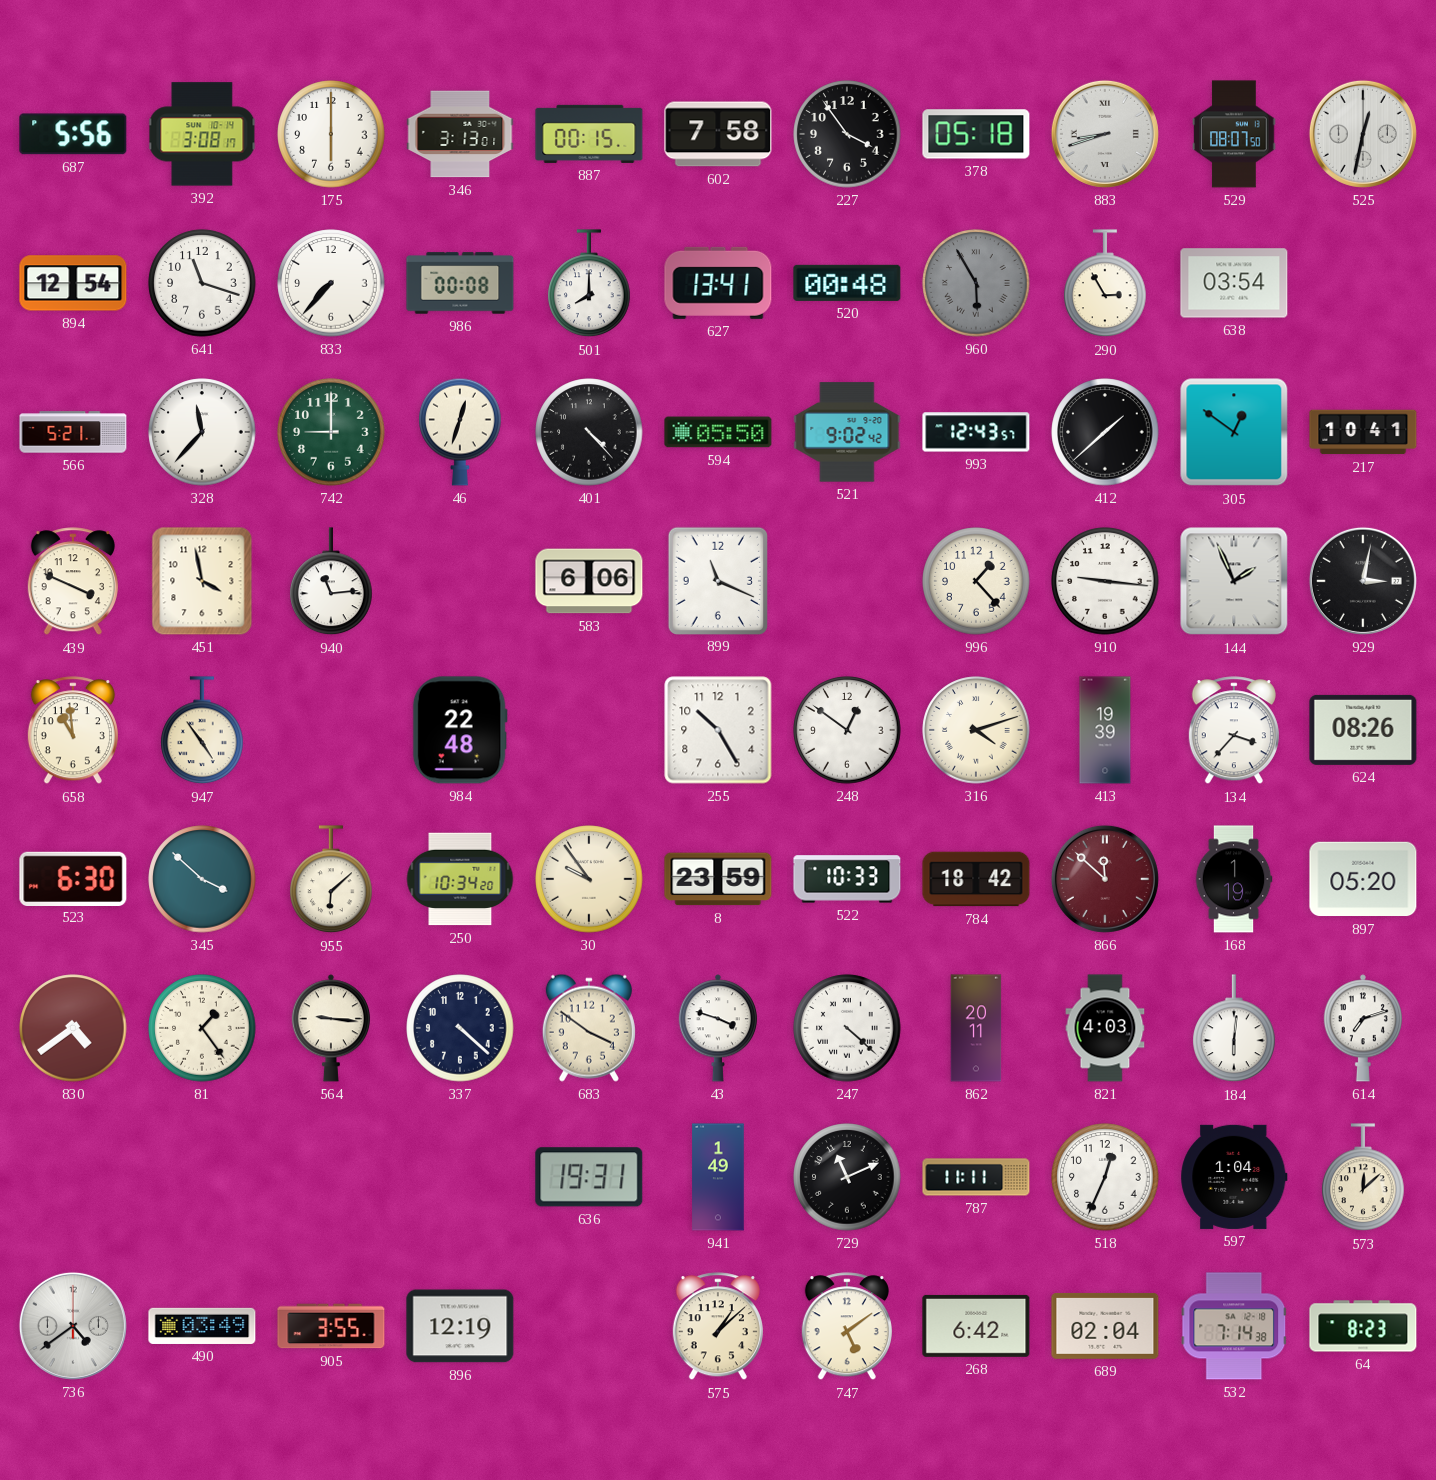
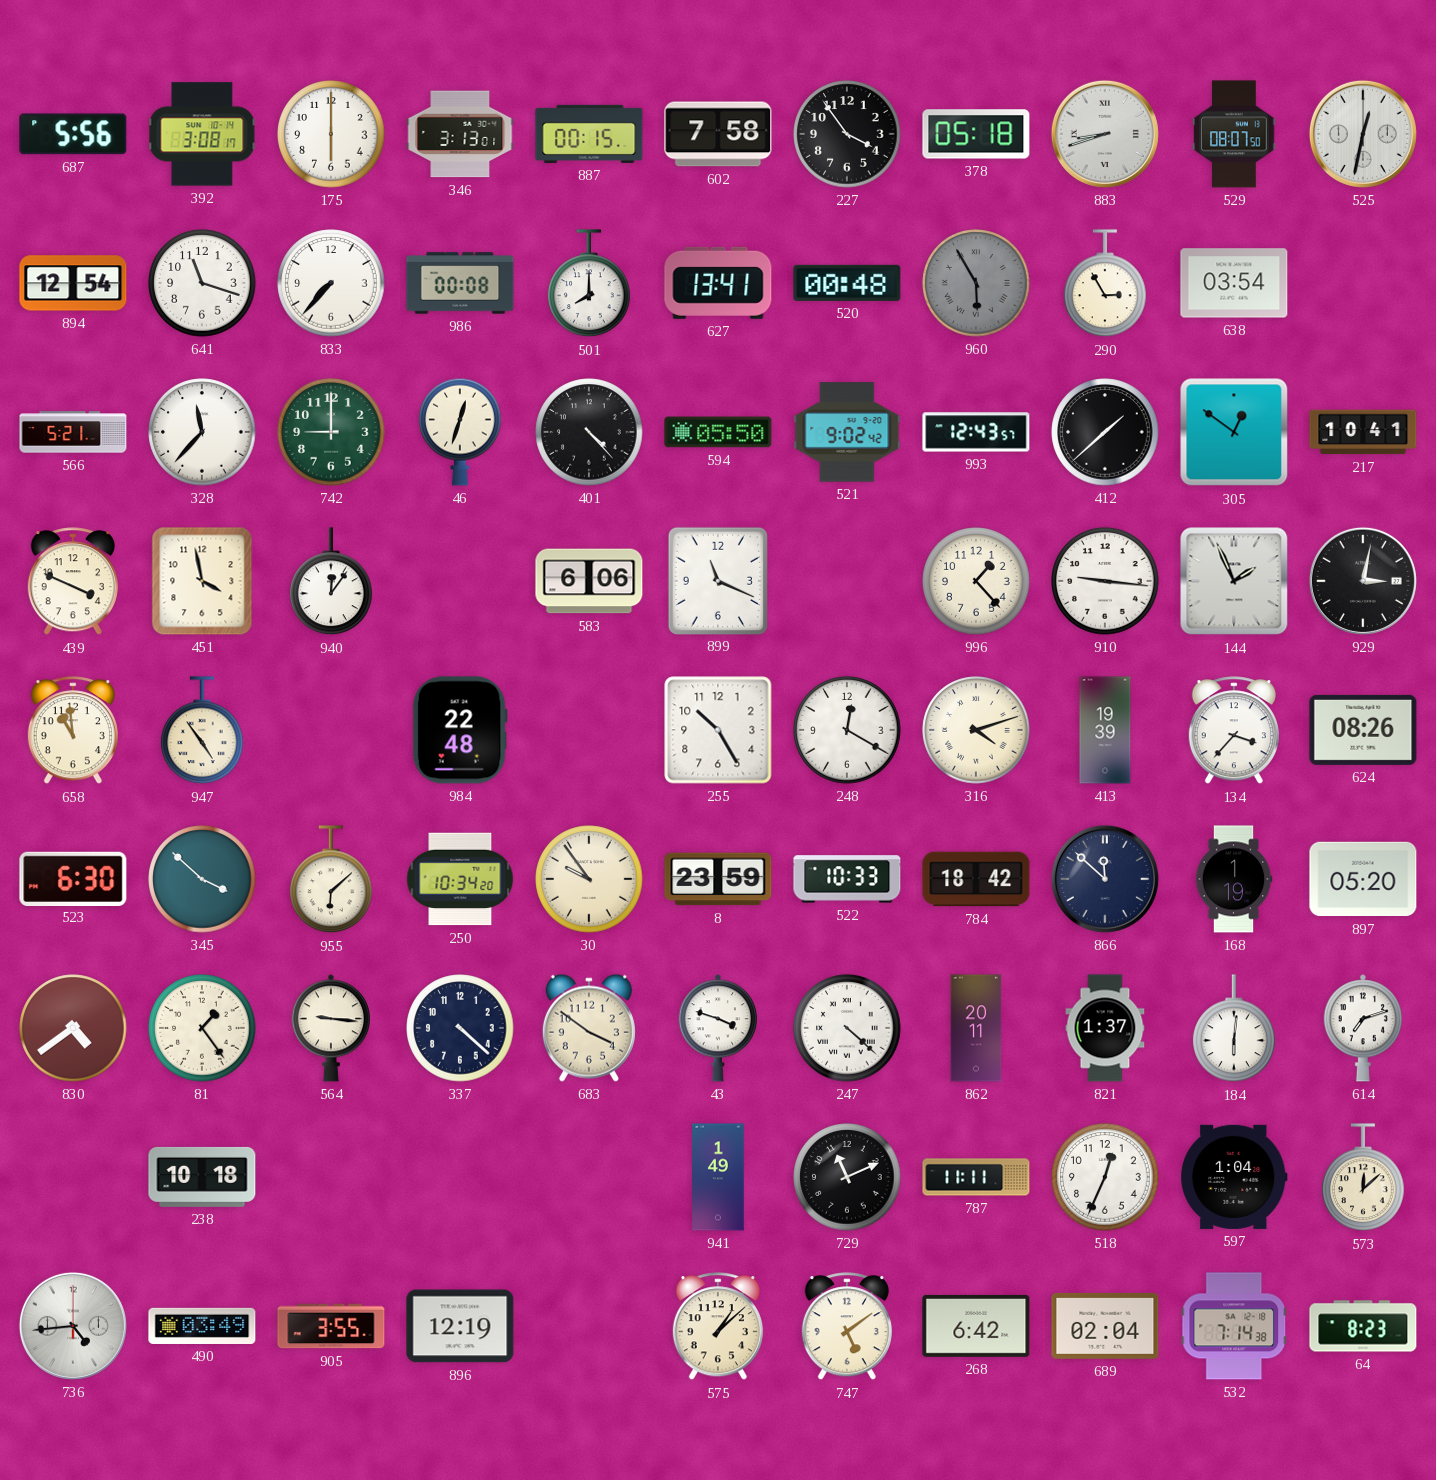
940: 11:14 -> 12:06 (331, 582)
248: 12:51 -> 12:20 (847, 730)
866 dial: burgundy -> navy (1105, 879)
821: 4:03 -> 1:37 (1105, 1028)
238: none -> 10:18 (202, 1177)
636: 19:31 -> none (589, 1177)
736: 4:39 -> 4:44 (73, 1326)
